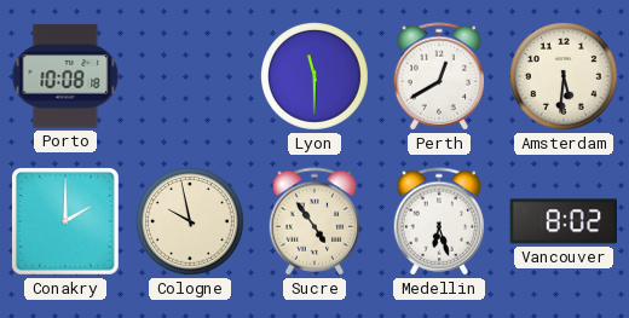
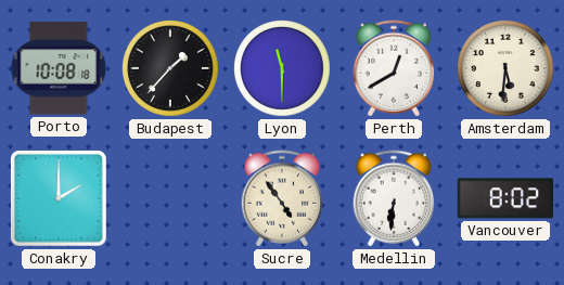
Budapest: none -> 1:37 (171, 69)
Cologne: 9:58 -> none (191, 222)
Medellin: 6:27 -> 6:31 (394, 198)
